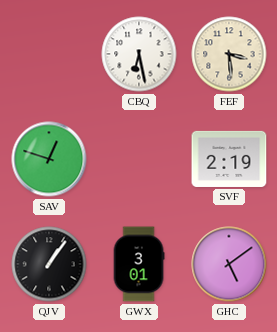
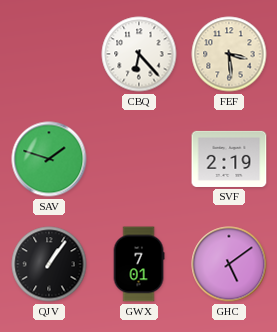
CBQ: 6:28 -> 6:23 (139, 54)
SAV: 12:48 -> 1:48 (49, 159)
GWX: 3:01 -> 7:01 (139, 264)
